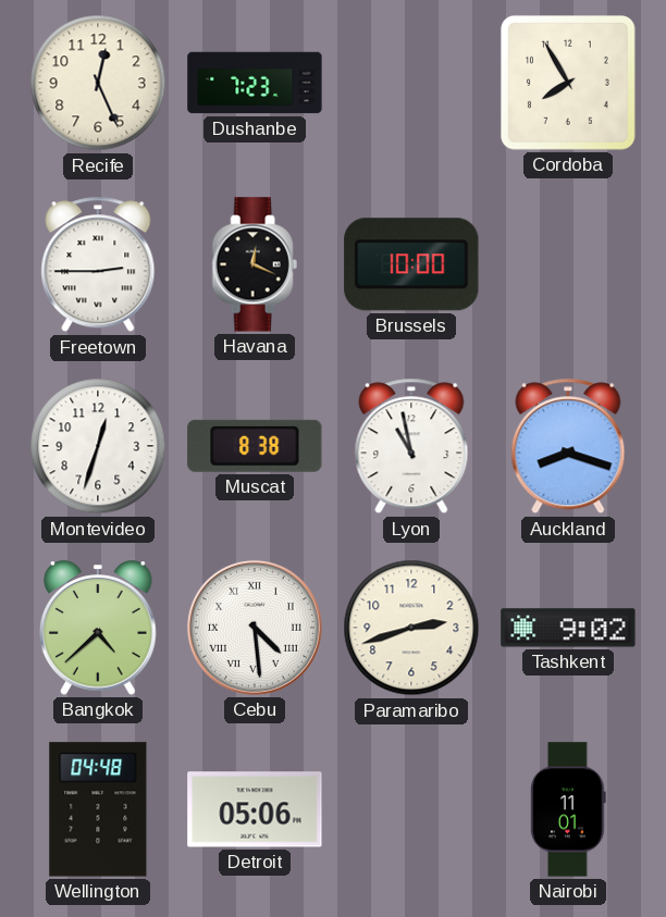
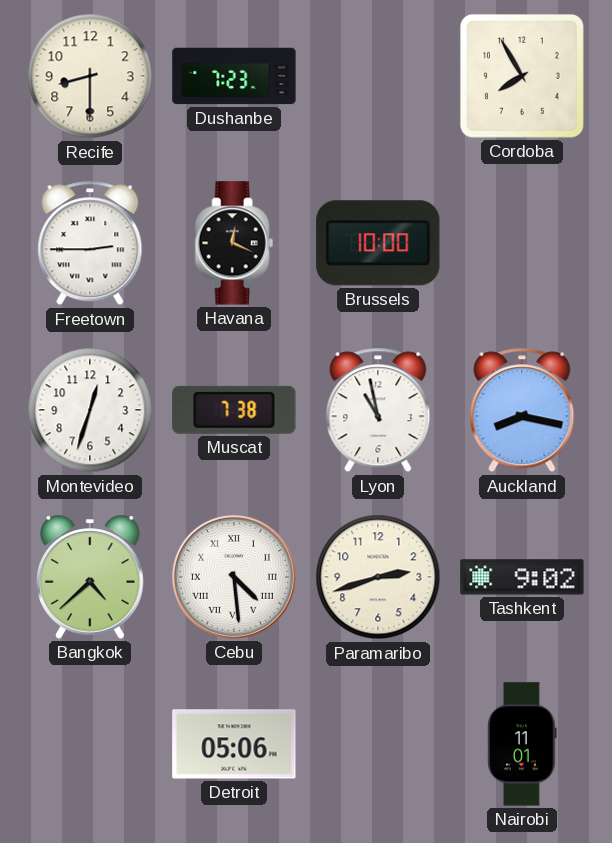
Recife: 12:26 -> 8:30 (90, 76)
Muscat: 8:38 -> 7:38 (234, 410)
Auckland: 8:18 -> 8:17 (522, 410)
Wellington: 04:48 -> none (98, 809)
